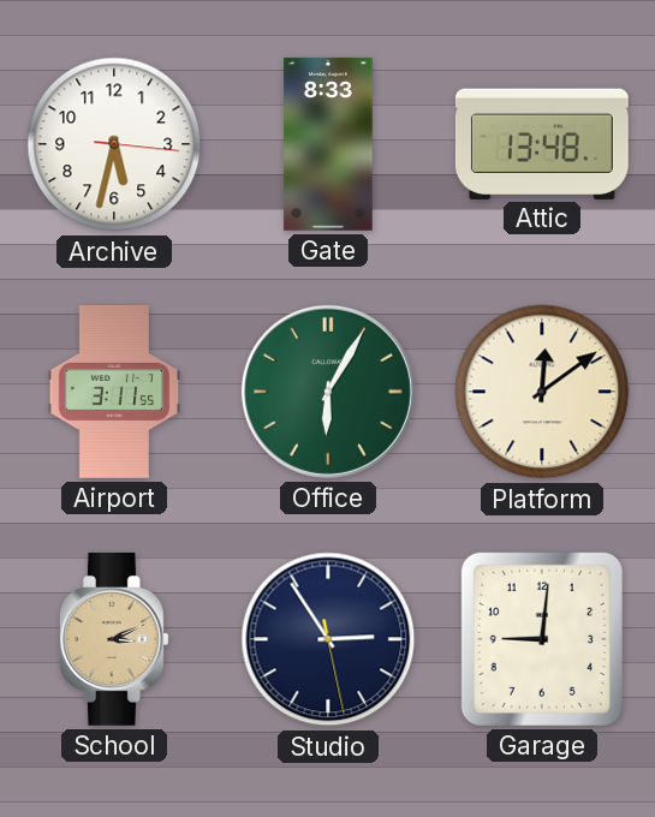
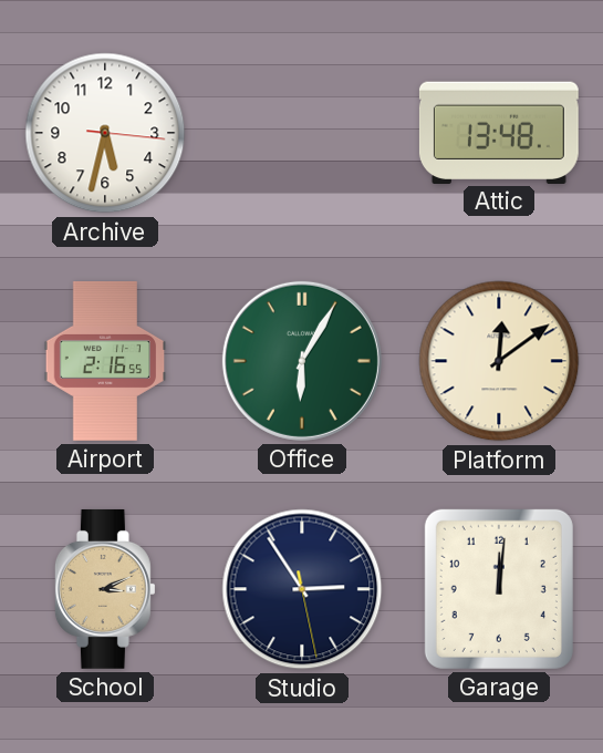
Gate: 8:33 -> none (328, 144)
Airport: 3:11 -> 2:16 (105, 362)
Garage: 9:01 -> 12:01 (499, 589)
